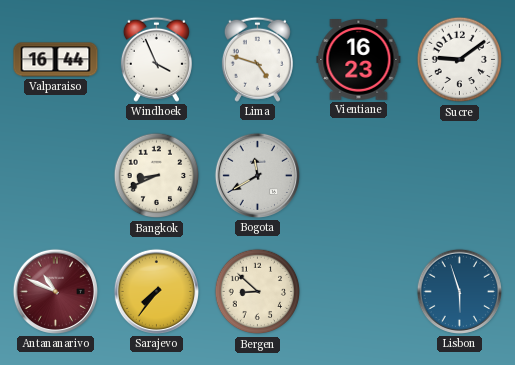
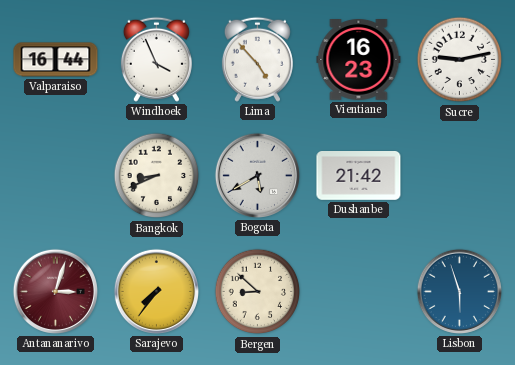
Lima: 4:48 -> 4:53 (257, 59)
Sucre: 9:09 -> 9:13 (460, 60)
Bogota: 11:40 -> 5:40 (257, 175)
Dushanbe: none -> 21:42 (359, 176)
Antananarivo: 10:49 -> 3:03 (55, 291)
